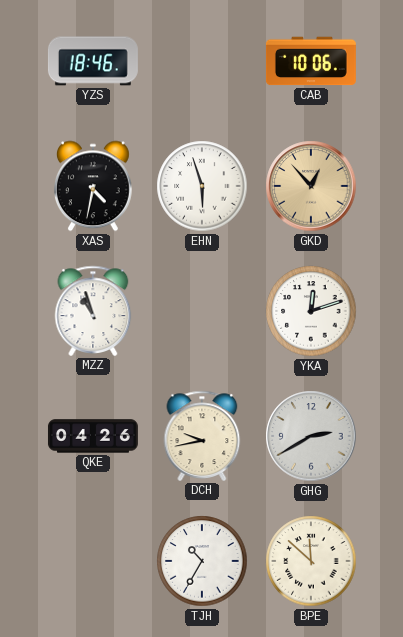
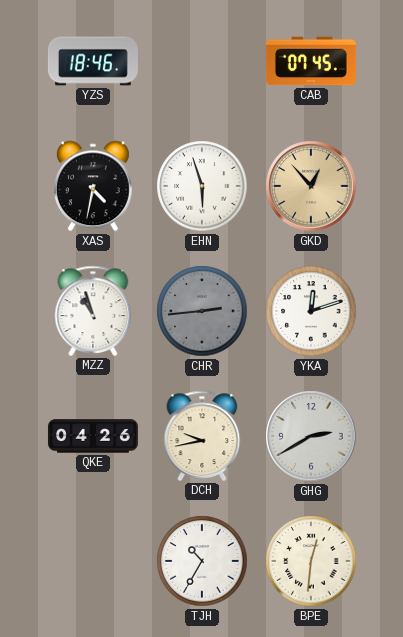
CAB: 10:06 -> 07:45 (311, 61)
CHR: none -> 2:44 (202, 311)
BPE: 11:52 -> 12:31 (311, 561)
